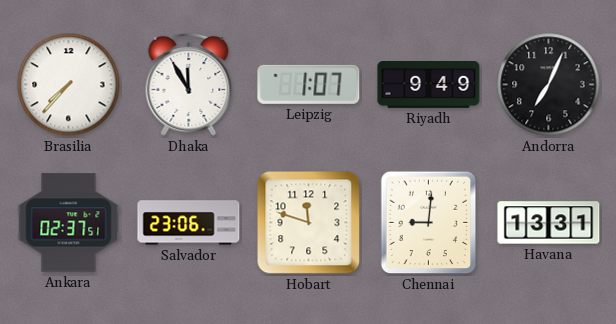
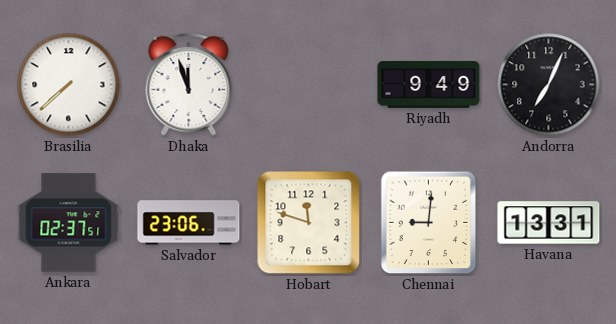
Brasilia: 7:37 -> 7:38 (69, 85)
Dhaka: 11:55 -> 11:57 (189, 84)
Leipzig: 1:07 -> none (309, 84)
